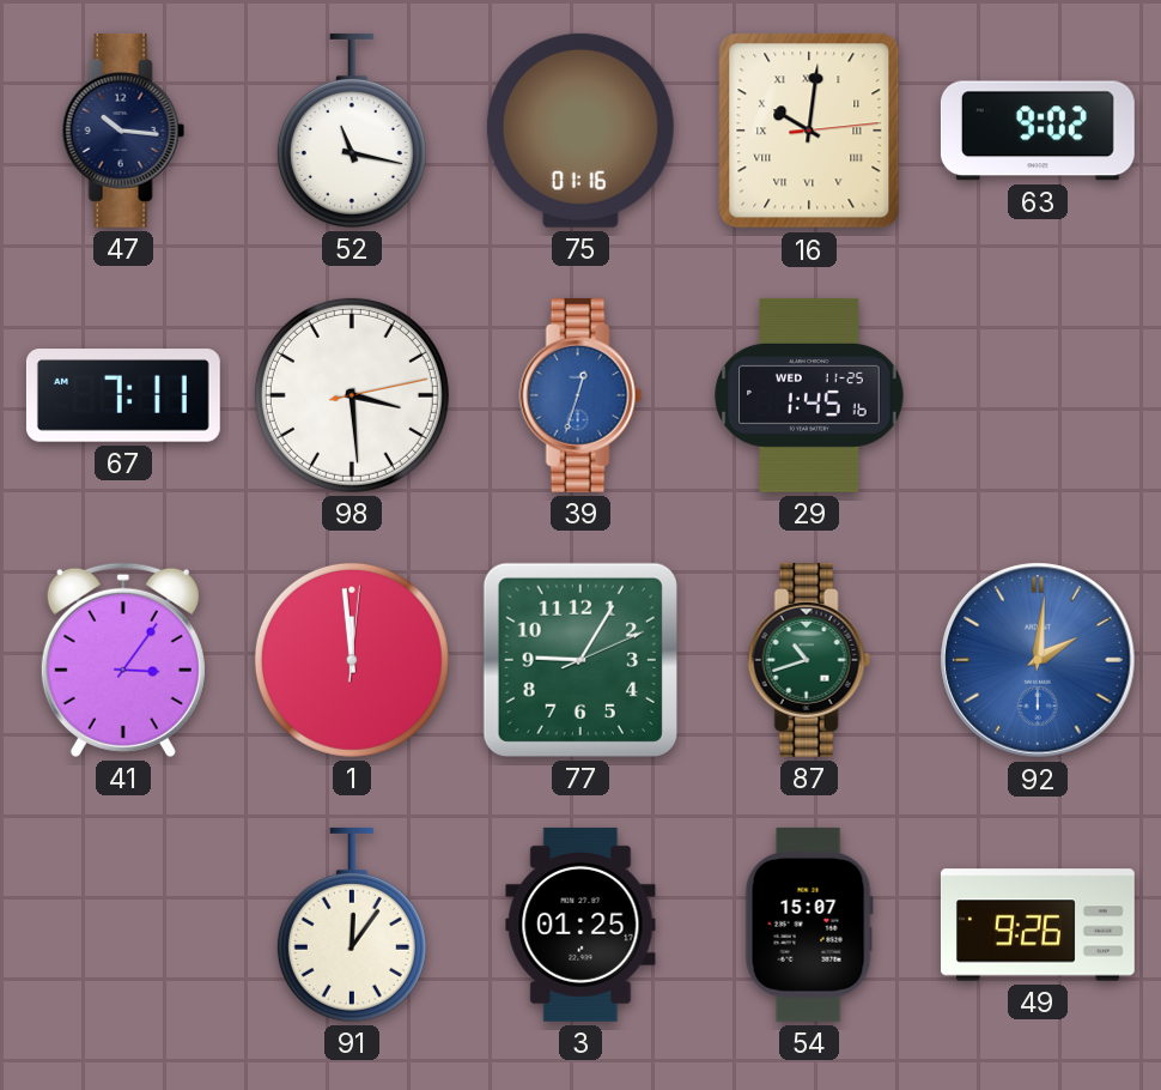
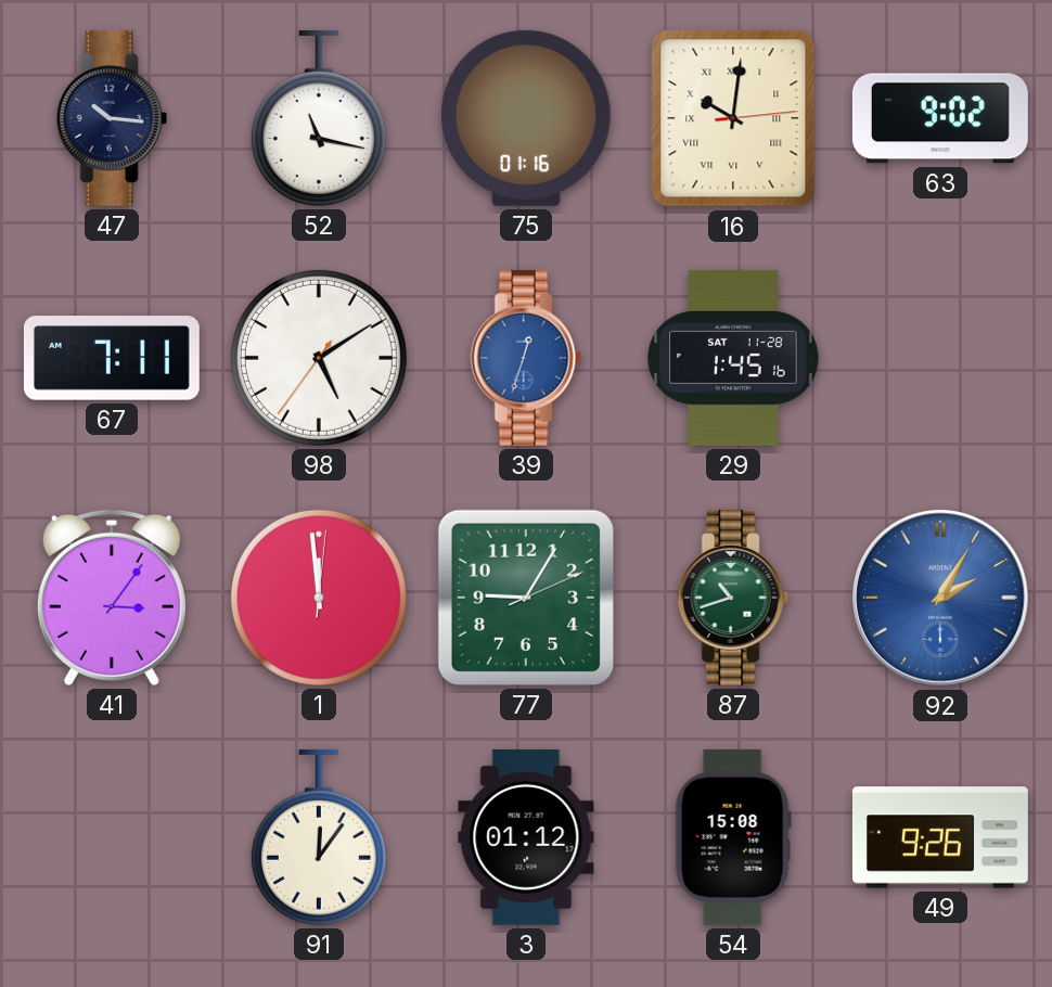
98: 3:29 -> 5:09 (319, 358)
29 date: WED 11-25 -> SAT 11-28 (733, 358)
92: 2:01 -> 2:05 (940, 598)
3: 01:25 -> 01:12 (526, 837)
54: 15:07 -> 15:08 (733, 837)
